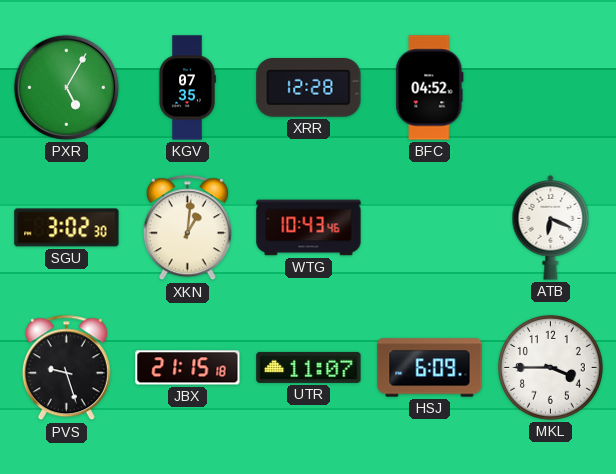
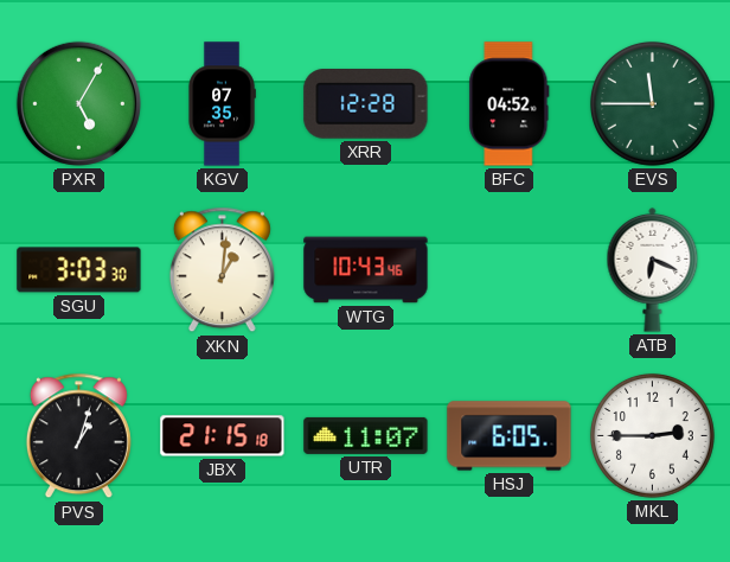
EVS: none -> 11:45 (652, 103)
SGU: 3:02 -> 3:03 (79, 270)
PVS: 9:27 -> 1:03 (78, 436)
HSJ: 6:09 -> 6:05 (510, 436)
MKL: 3:45 -> 2:45 (652, 435)
